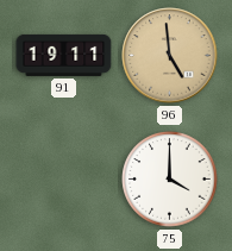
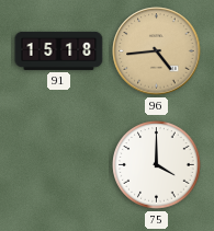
91: 19:11 -> 15:18 (59, 50)
96: 4:59 -> 4:44 (157, 51)
